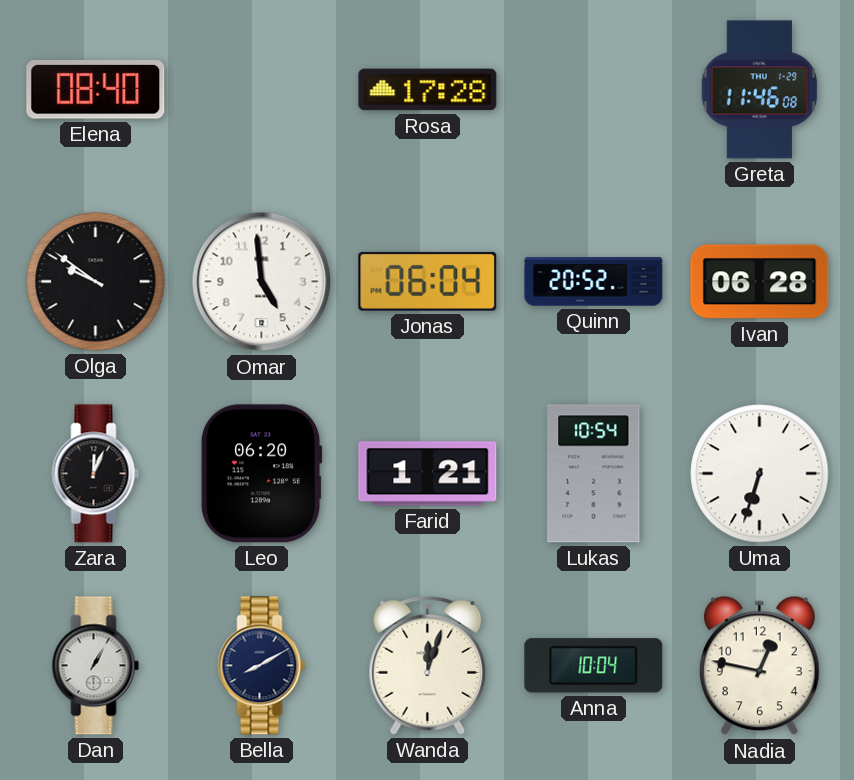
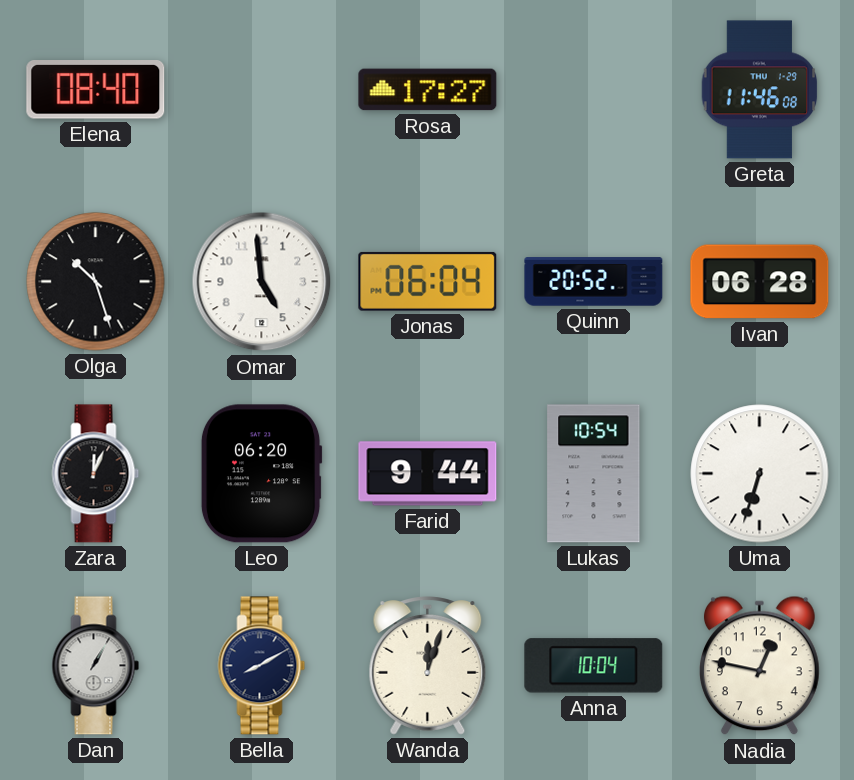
Rosa: 17:28 -> 17:27 (428, 90)
Olga: 9:51 -> 10:27 (96, 282)
Farid: 1:21 -> 9:44 (428, 474)
